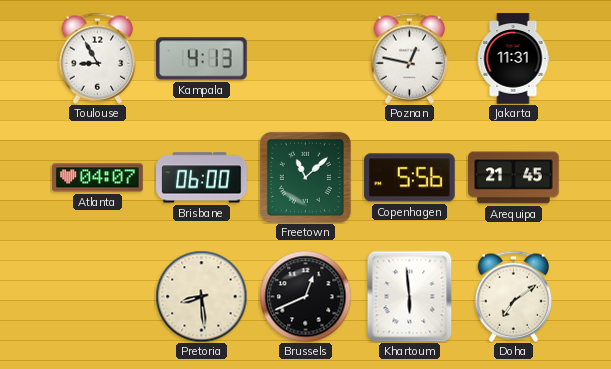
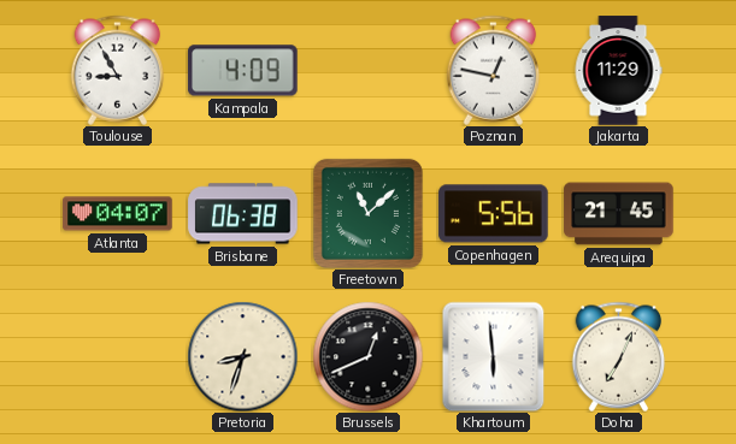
Kampala: 4:13 -> 4:09 (243, 71)
Jakarta: 11:31 -> 11:29 (618, 71)
Brisbane: 06:00 -> 06:38 (243, 214)
Pretoria: 8:29 -> 8:33 (242, 356)
Doha: 7:09 -> 7:04 (619, 356)
